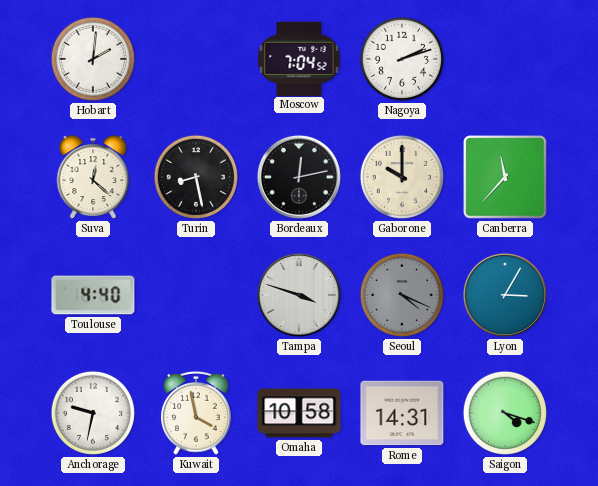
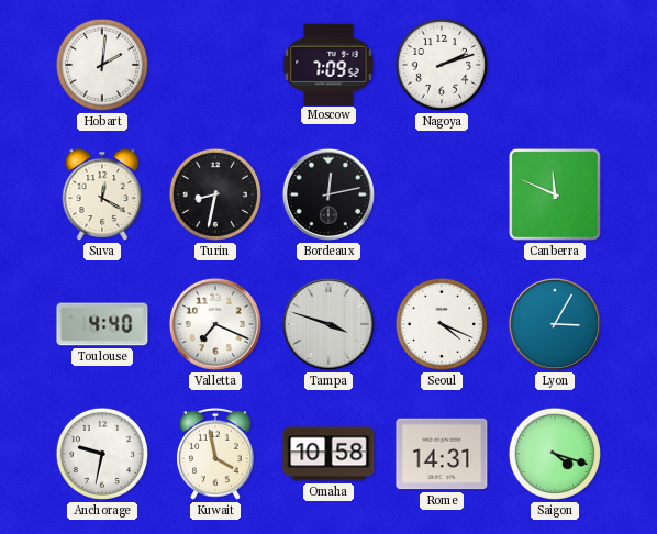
Moscow: 7:04 -> 7:09 (328, 64)
Suva: 12:22 -> 12:20 (102, 194)
Turin: 8:28 -> 8:32 (215, 194)
Gaborone: 10:00 -> none (402, 177)
Canberra: 11:37 -> 11:49 (555, 194)
Valletta: none -> 7:19 (215, 324)
Seoul dial: grey -> white (442, 324)
